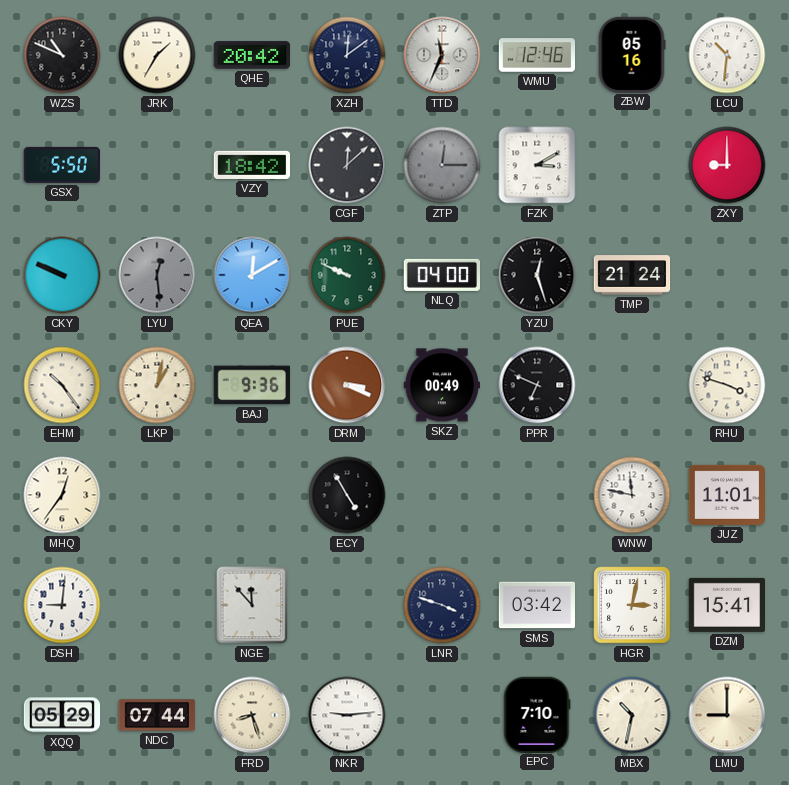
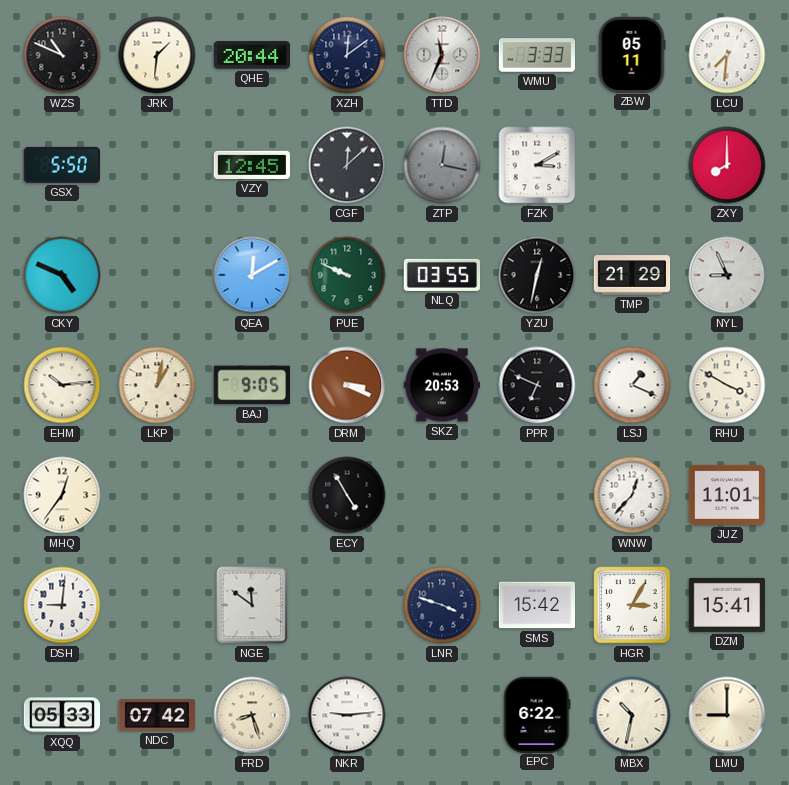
JRK: 1:35 -> 1:31 (157, 55)
QHE: 20:42 -> 20:44 (251, 55)
WMU: 12:46 -> 3:33 (536, 55)
ZBW: 05:16 -> 05:11 (632, 54)
LCU: 10:31 -> 7:31 (727, 55)
VZY: 18:42 -> 12:45 (251, 165)
ZTP: 12:15 -> 12:17 (442, 165)
ZXY: 9:00 -> 8:00 (727, 165)
CKY: 9:49 -> 4:49 (62, 275)
LYU: 12:29 -> none (157, 275)
NLQ: 04:00 -> 03:55 (441, 275)
YZU: 12:27 -> 12:32 (537, 275)
TMP: 21:24 -> 21:29 (632, 275)
NYL: none -> 8:56 (727, 275)
EHM: 10:24 -> 10:14 (62, 385)
BAJ: 9:36 -> 9:05 (252, 385)
SKZ: 00:49 -> 20:53 (441, 385)
LSJ: none -> 1:19 (632, 385)
RHU: 3:48 -> 3:50 (727, 385)
WNW: 11:47 -> 12:37 (632, 495)
NGE: 11:53 -> 11:51 (252, 605)
SMS: 03:42 -> 15:42 (536, 605)
HGR: 3:02 -> 3:05 (632, 605)
XQQ: 05:29 -> 05:33 (62, 715)
NDC: 07:44 -> 07:42 (157, 715)
EPC: 7:10 -> 6:22 (537, 714)
